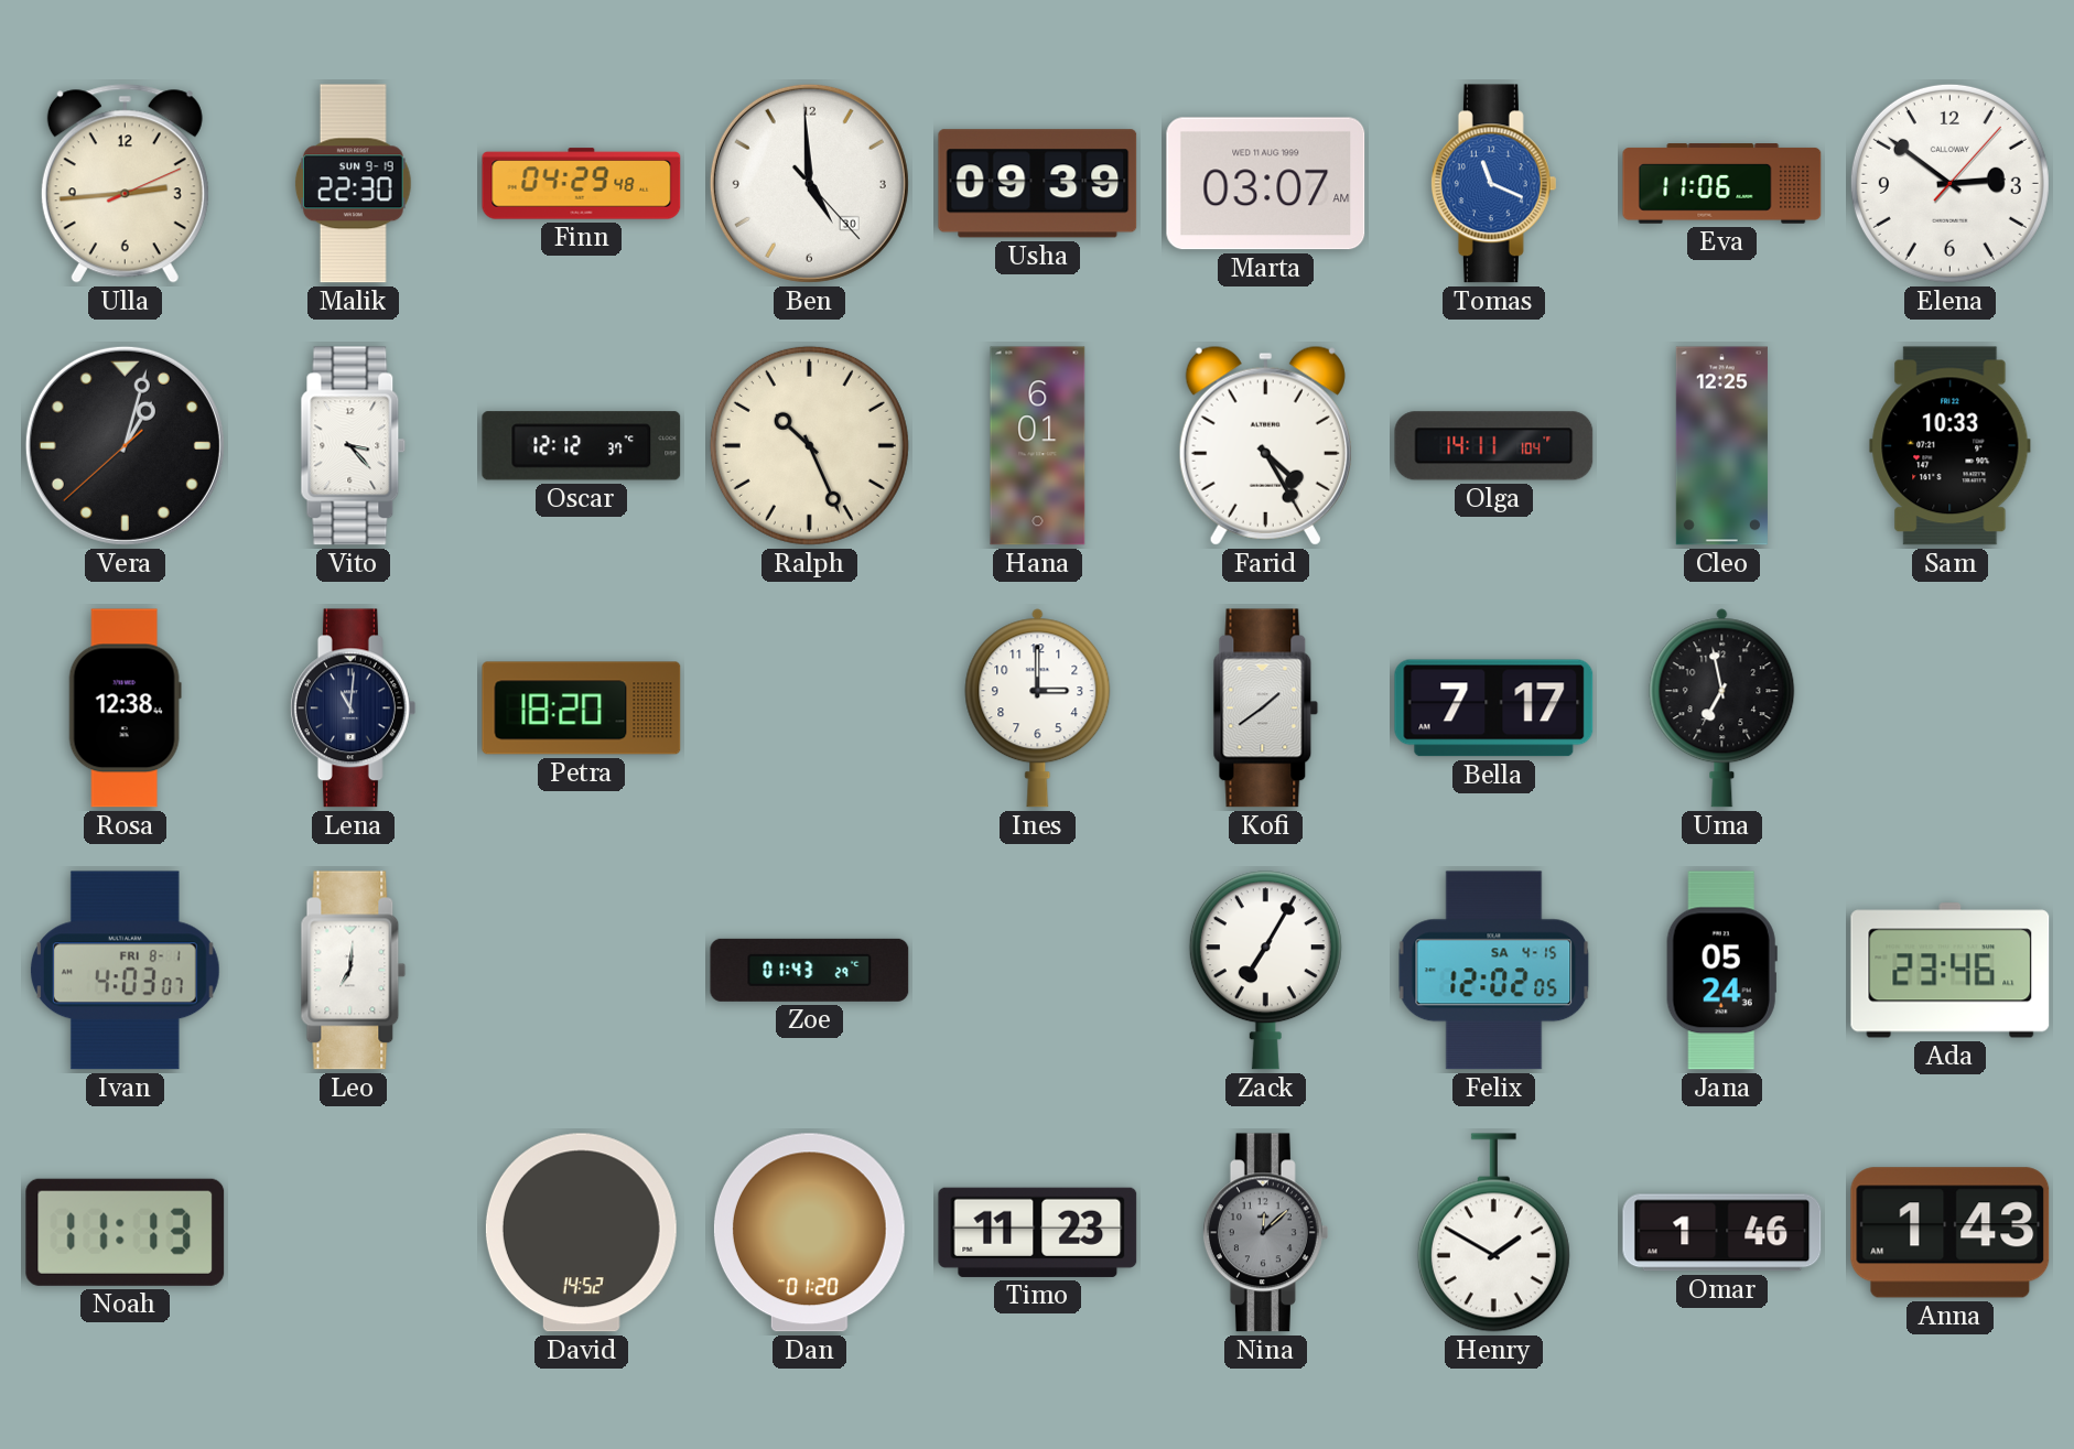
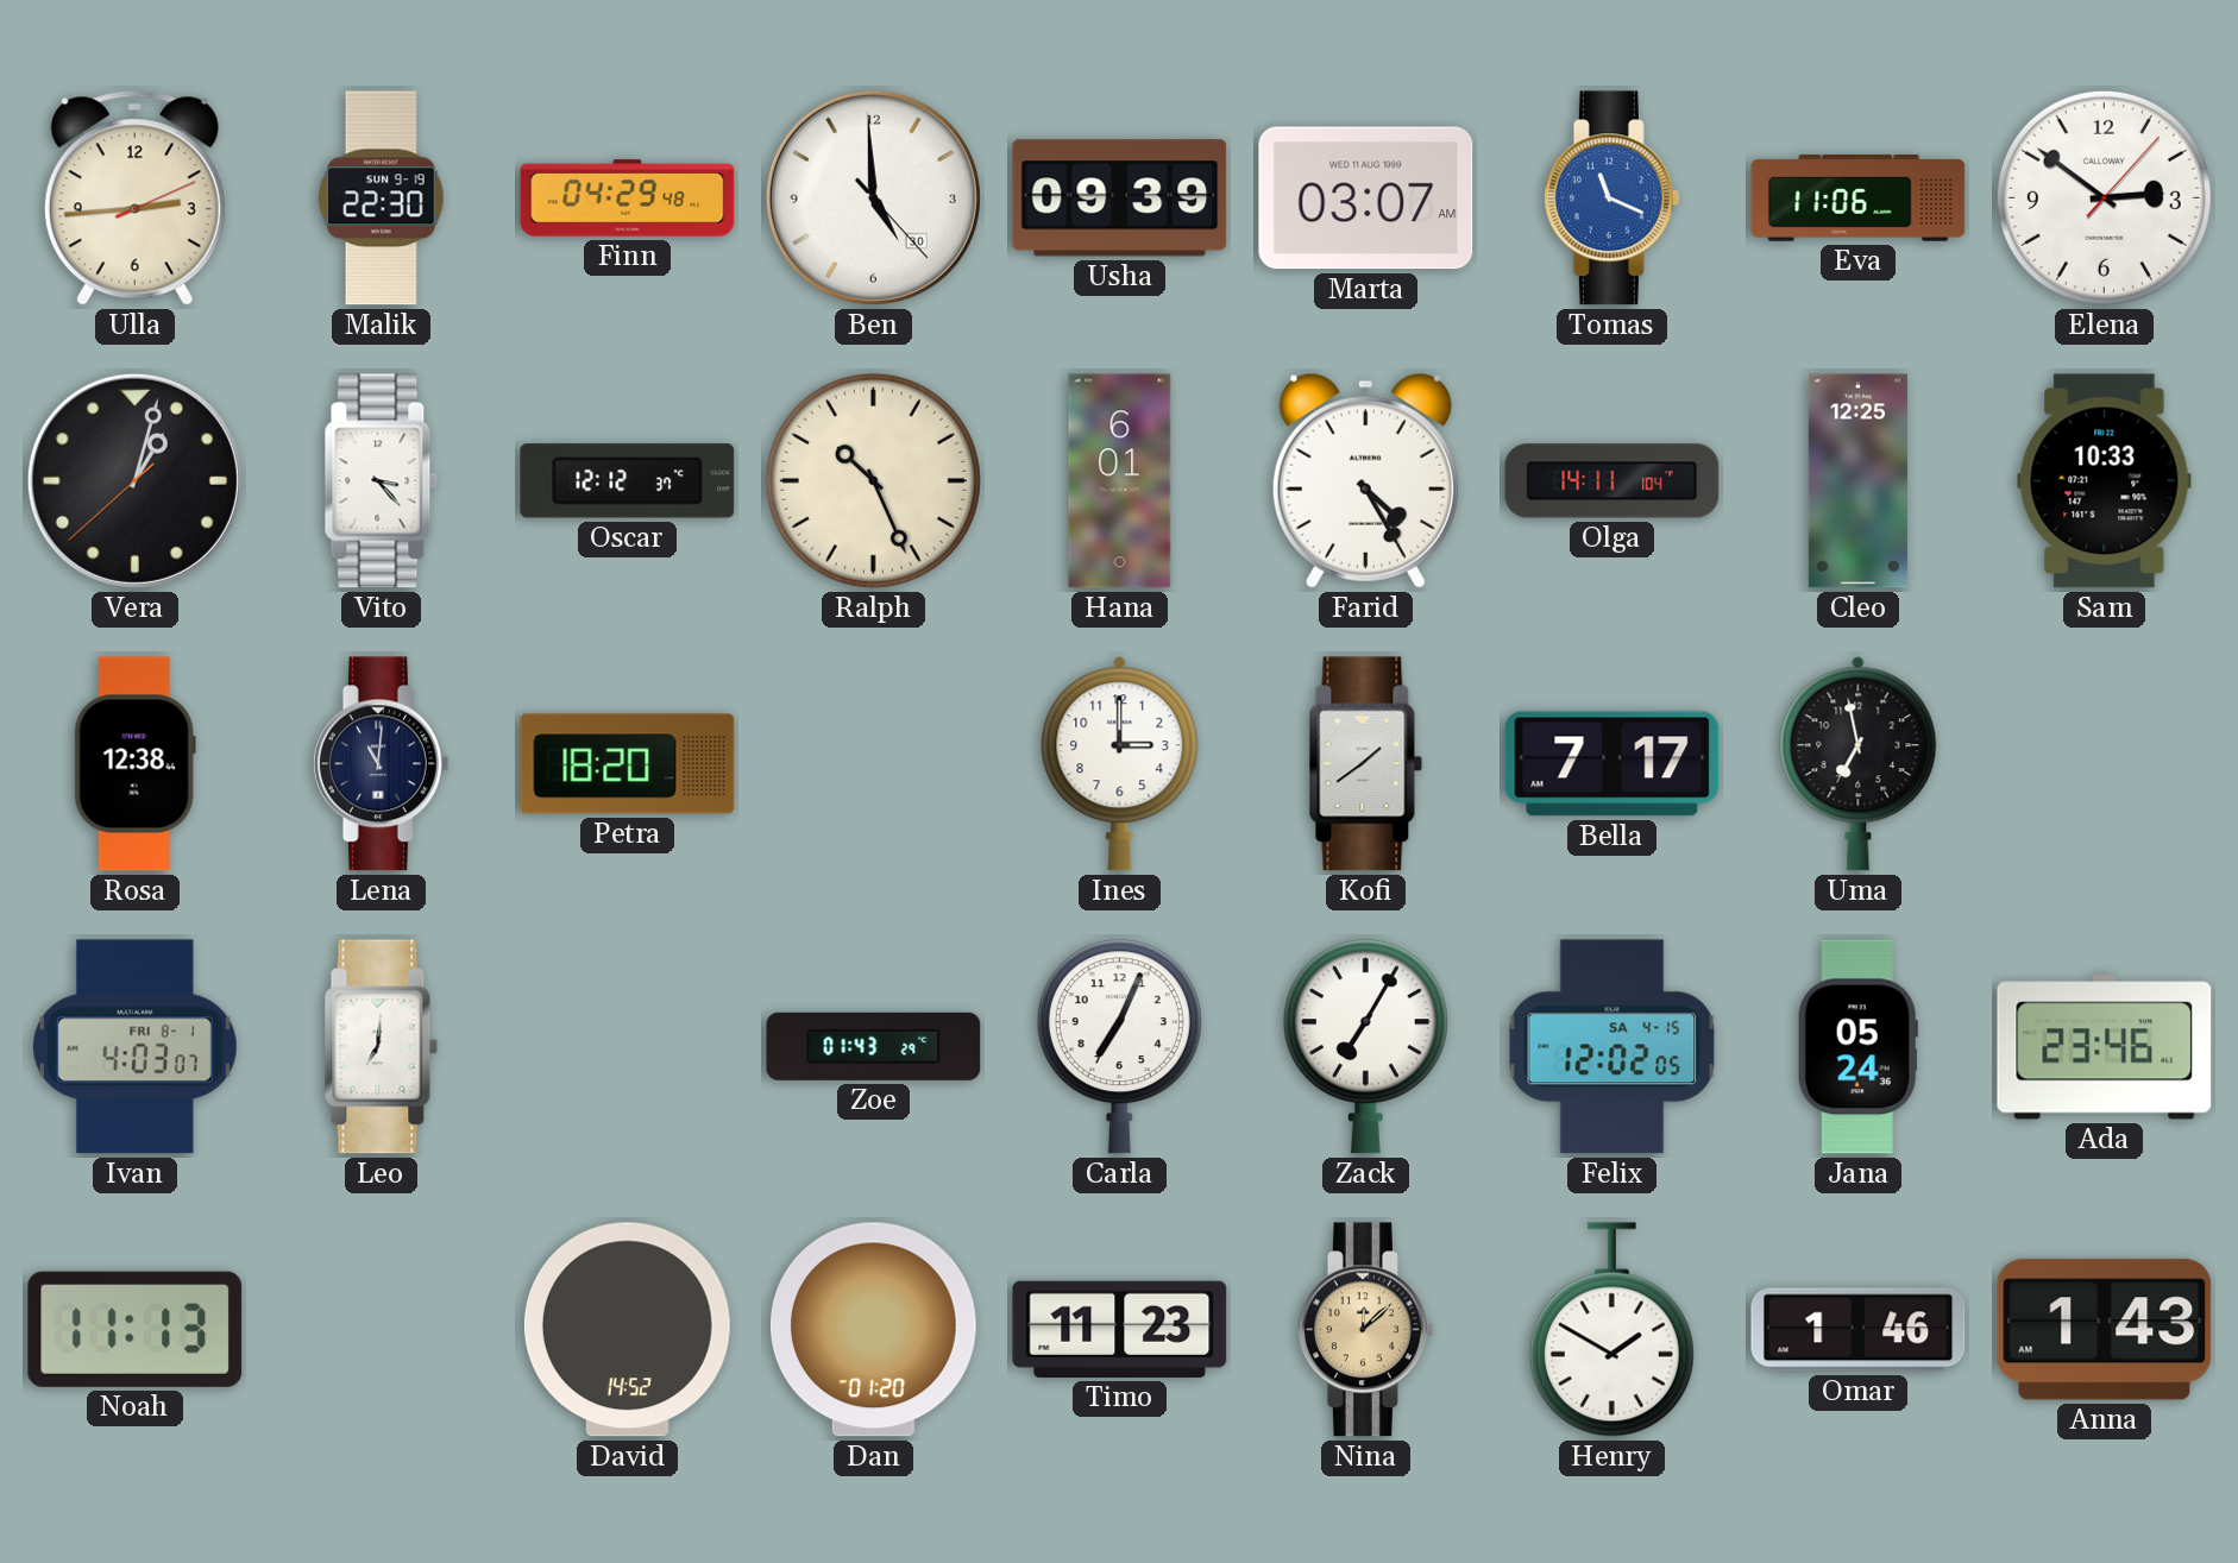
Carla: none -> 7:04 (1119, 1047)
Nina dial: grey -> champagne (1365, 1330)
